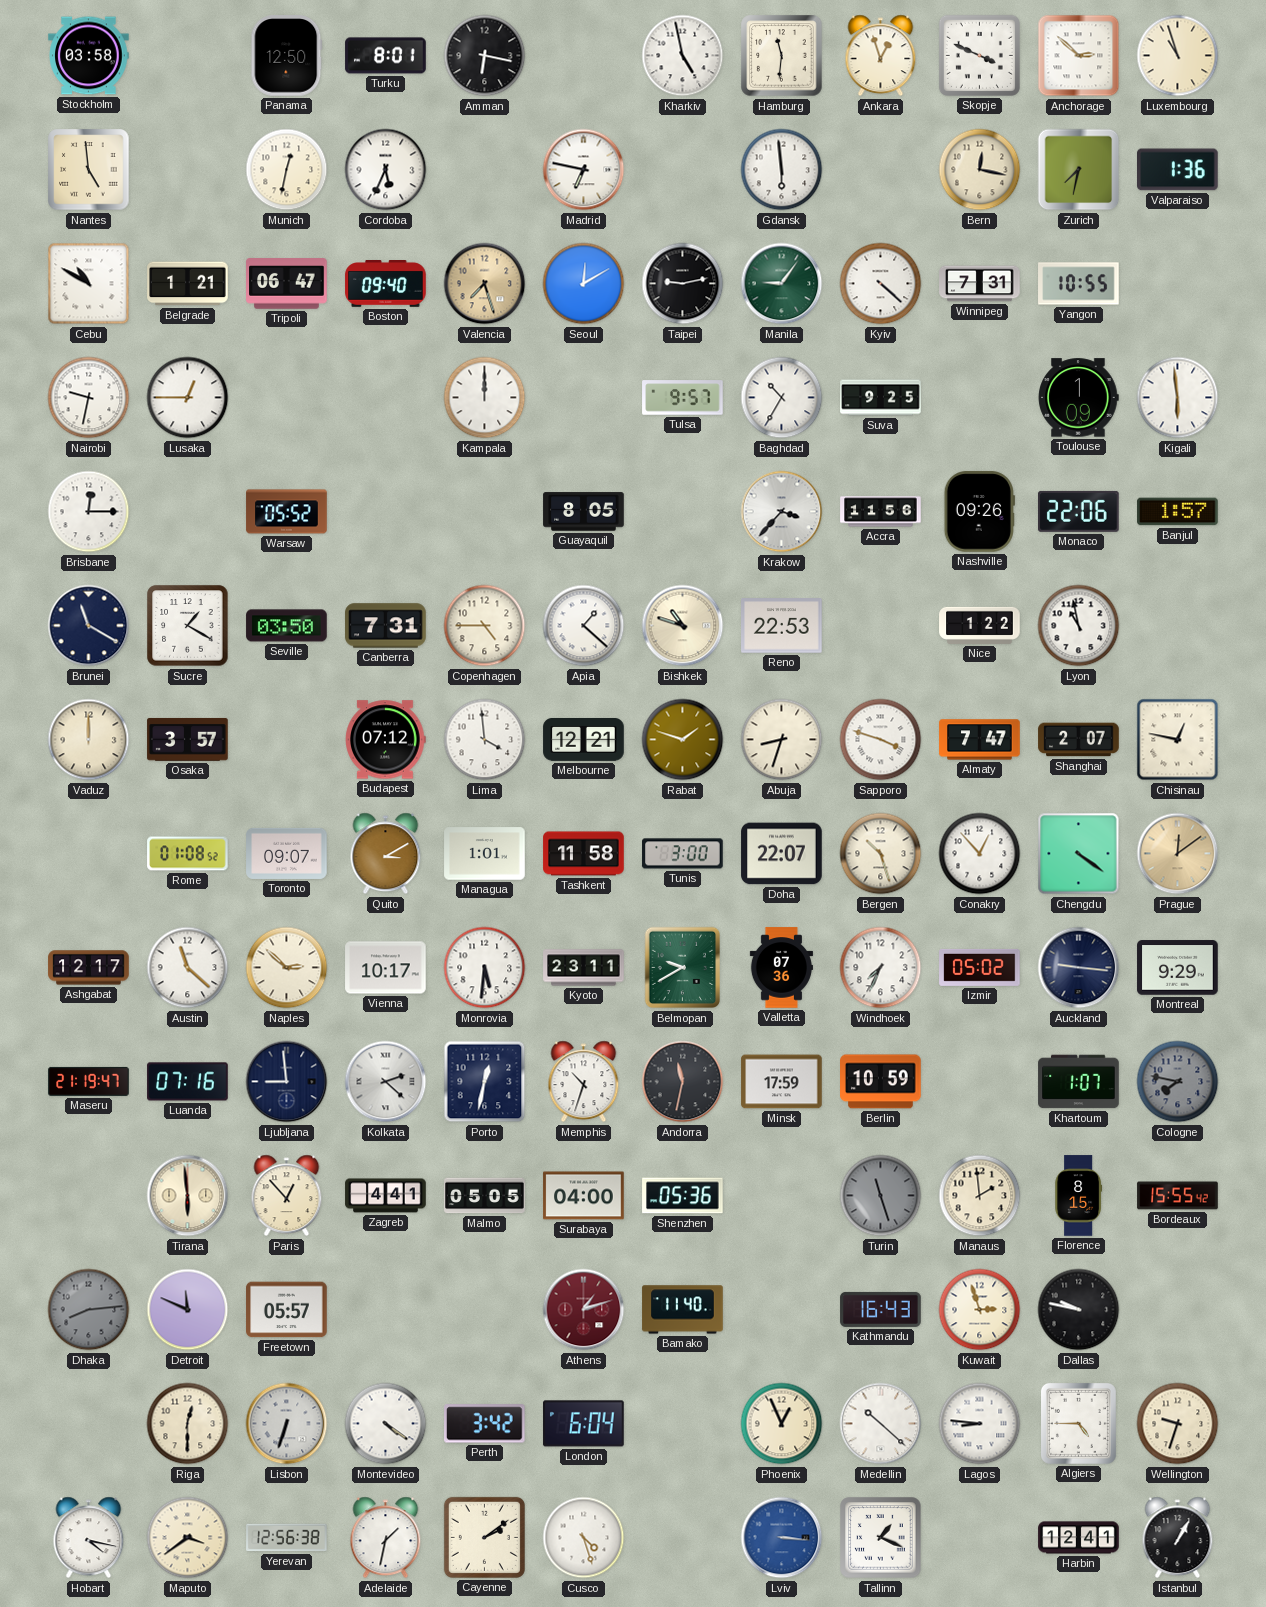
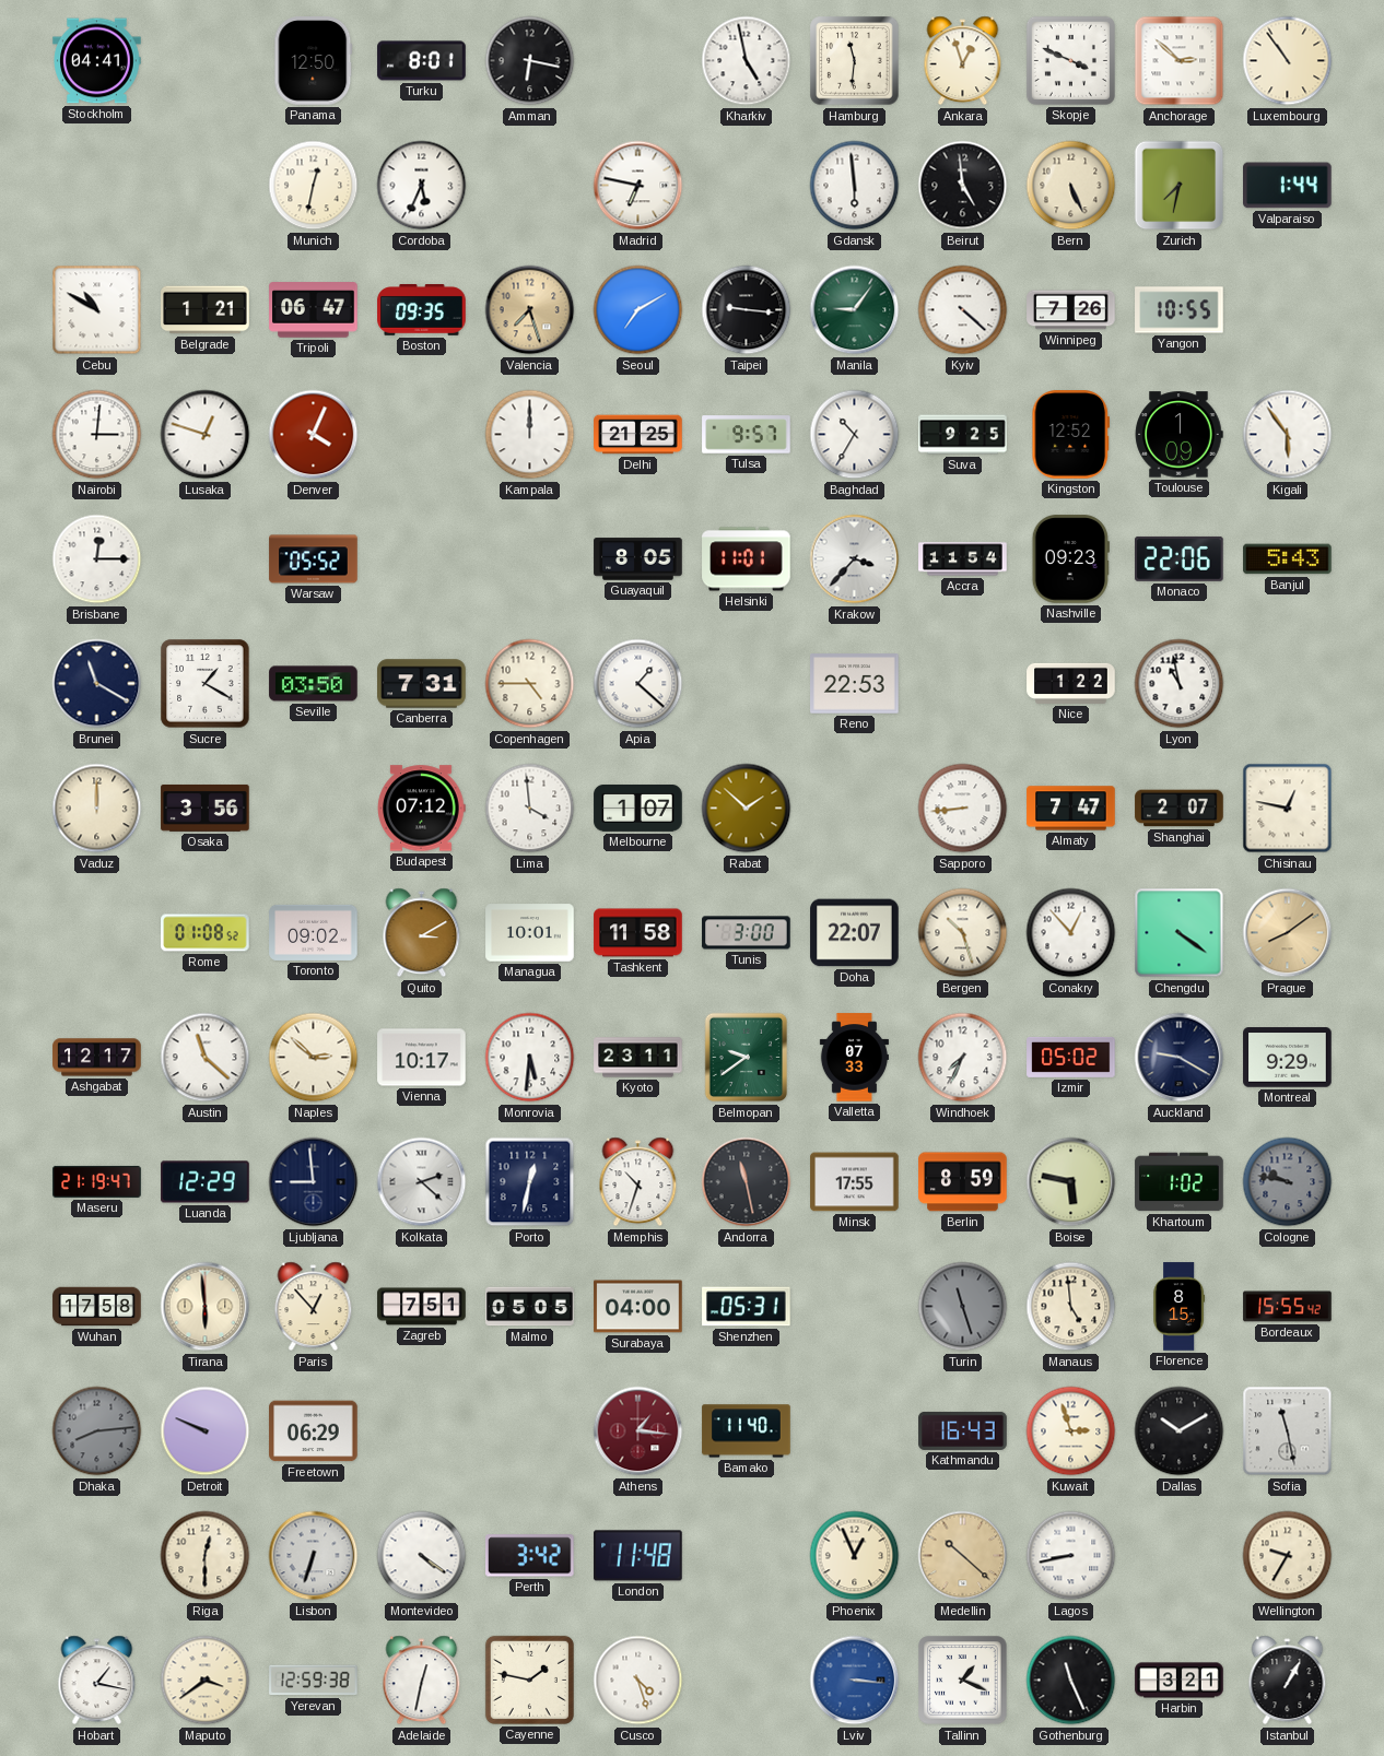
Stockholm: 03:58 -> 04:41 (97, 61)
Luxembourg: 10:57 -> 10:54 (1288, 61)
Nantes: 4:59 -> none (89, 170)
Beirut: none -> 4:59 (963, 186)
Bern: 12:17 -> 5:26 (1071, 186)
Valparaiso: 1:36 -> 1:44 (1288, 186)
Boston: 09:40 -> 09:35 (422, 310)
Seoul: 12:10 -> 7:10 (638, 310)
Taipei: 9:13 -> 9:16 (747, 310)
Winnipeg: 7:31 -> 7:26 (1071, 310)
Nairobi: 9:32 -> 3:01 (97, 435)
Lusaka: 12:45 -> 12:48 (206, 435)
Denver: none -> 4:04 (314, 435)
Delhi: none -> 21:25 (638, 435)
Kingston: none -> 12:52 (1071, 435)
Kigali: 5:59 -> 5:54 (1288, 435)
Helsinki: none -> 11:01 (747, 559)
Accra: 11:56 -> 11:54 (963, 559)
Nashville: 09:26 -> 09:23 (1070, 559)
Banjul: 1:57 -> 5:43 (1288, 559)
Bishkek: 10:48 -> none (683, 626)
Osaka: 3:57 -> 3:56 (206, 808)
Melbourne: 12:21 -> 1:07 (638, 809)
Rabat: 1:48 -> 1:52 (747, 809)
Abuja: 8:33 -> none (782, 740)
Sapporo: 3:48 -> 8:44 (963, 809)
Toronto: 09:07 -> 09:02 (314, 932)
Managua: 1:01 -> 10:01 (530, 933)
Prague: 12:09 -> 8:09 (1288, 933)
Belmopan: 9:40 -> 9:39 (746, 1058)
Valletta: 07:36 -> 07:33 (854, 1058)
Auckland: 9:16 -> 9:20 (1180, 1058)
Luanda: 07:16 -> 12:29 (206, 1182)
Andorra: 11:32 -> 11:28 (747, 1182)
Minsk: 17:59 -> 17:55 (855, 1182)
Berlin: 10:59 -> 8:59 (963, 1182)
Boise: none -> 5:47 (1071, 1182)
Khartoum: 1:07 -> 1:02 (1180, 1182)
Cologne: 7:47 -> 9:47 (1288, 1182)
Wuhan: none -> 17:58 (97, 1307)
Zagreb: 4:41 -> 7:51 (422, 1307)
Shenzhen: 05:36 -> 05:31 (747, 1307)
Manaus: 1:59 -> 4:59 (1071, 1307)
Detroit: 11:49 -> 9:49 (206, 1431)
Freetown: 05:57 -> 06:29 (314, 1431)
Athens: 1:12 -> 1:16 (638, 1431)
Dallas: 9:47 -> 10:10 (1180, 1431)
Sofia: none -> 11:28 (1288, 1431)
London: 6:04 -> 11:48 (638, 1556)
Medellin dial: white -> champagne (963, 1556)
Lagos: 8:46 -> 8:43 (1071, 1556)
Algiers: 4:45 -> none (1078, 1423)
Wellington: 9:33 -> 9:35 (1288, 1556)
Hobart: 4:17 -> 1:17 (97, 1681)
Yerevan: 12:56 -> 12:59 (314, 1681)
Adelaide: 1:32 -> 12:32 (422, 1681)
Cayenne: 2:09 -> 1:47 (529, 1680)
Gothenburg: none -> 11:26 (1071, 1681)
Harbin: 12:41 -> 3:21 (1180, 1681)
